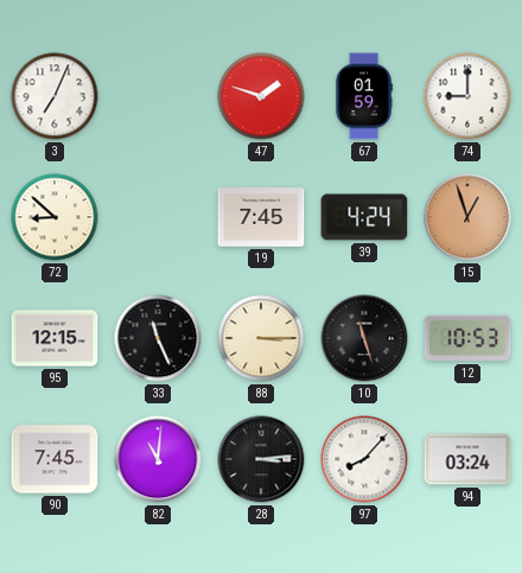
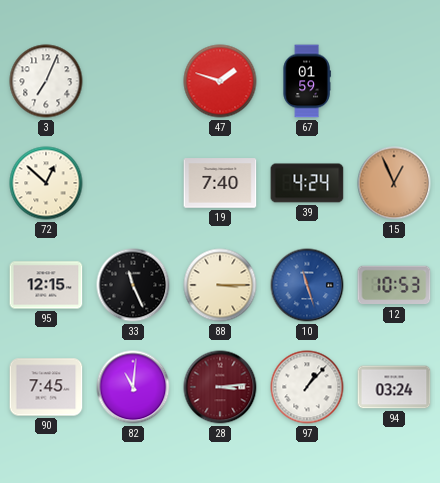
74: 9:00 -> none (467, 96)
72: 8:52 -> 12:52 (46, 183)
19: 7:45 -> 7:40 (220, 183)
15: 12:57 -> 12:56 (394, 183)
10 dial: black -> blue (307, 285)
28 dial: black -> burgundy (220, 387)
97: 8:07 -> 1:07 (307, 387)
